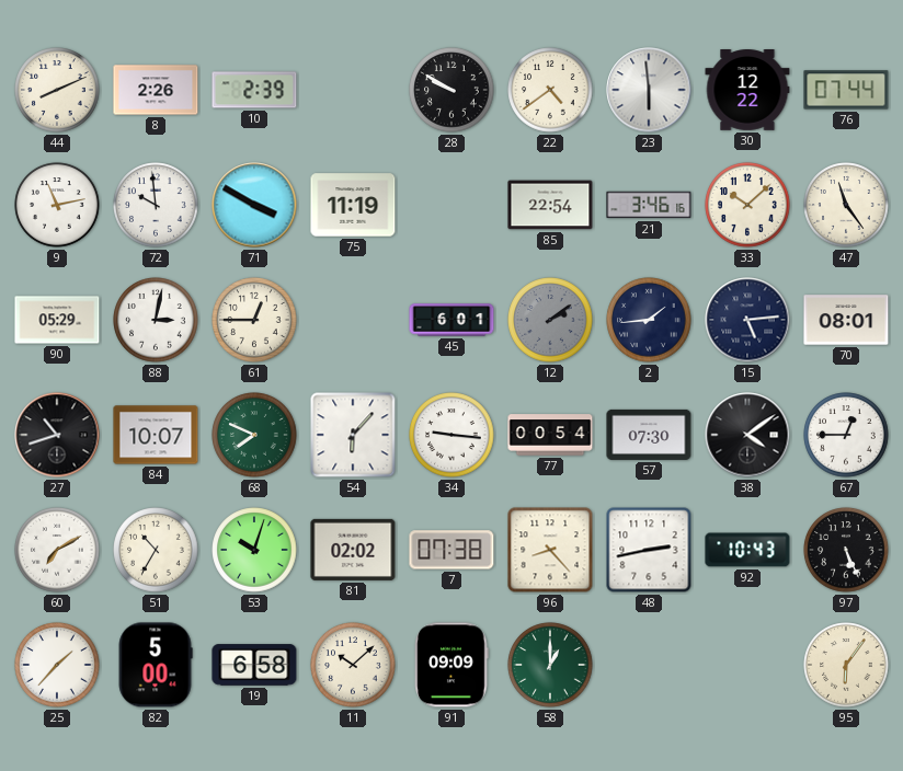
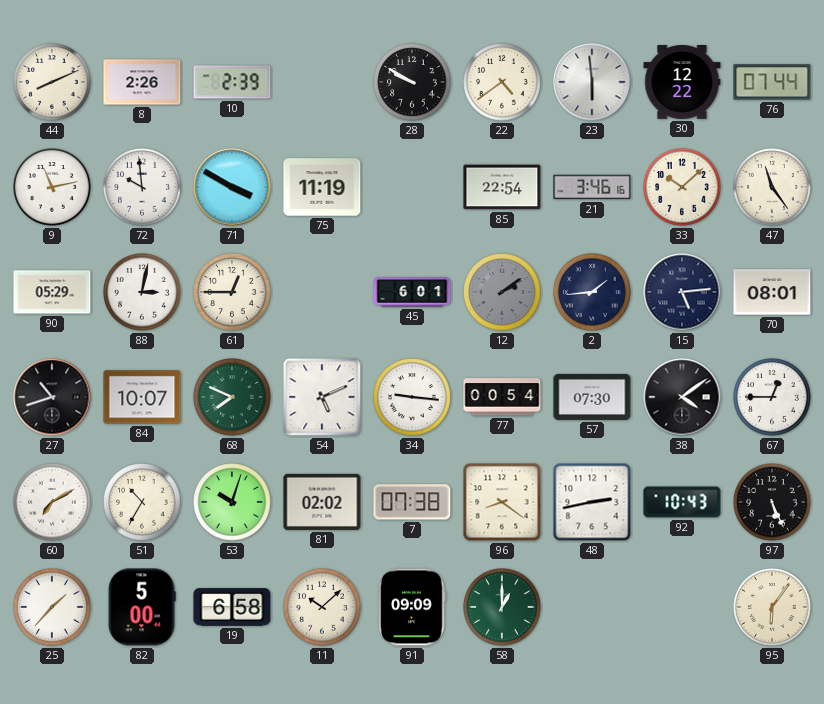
54: 6:07 -> 5:11 (322, 397)
96: 8:23 -> 8:21 (502, 502)
